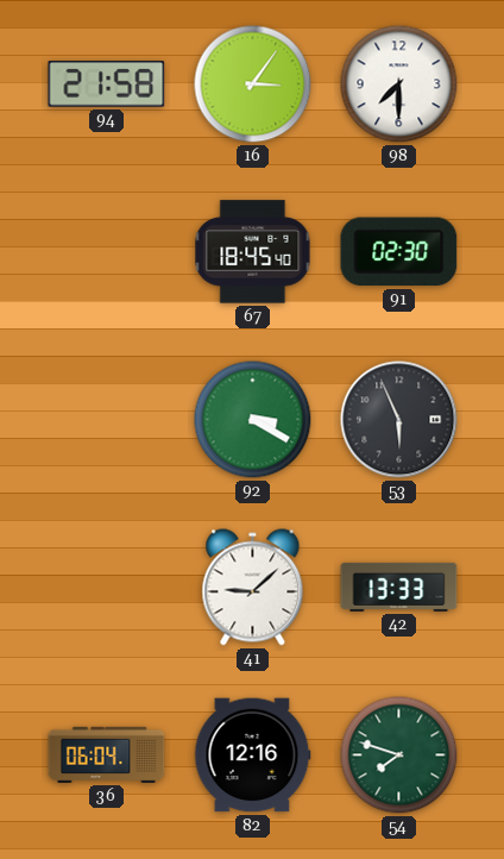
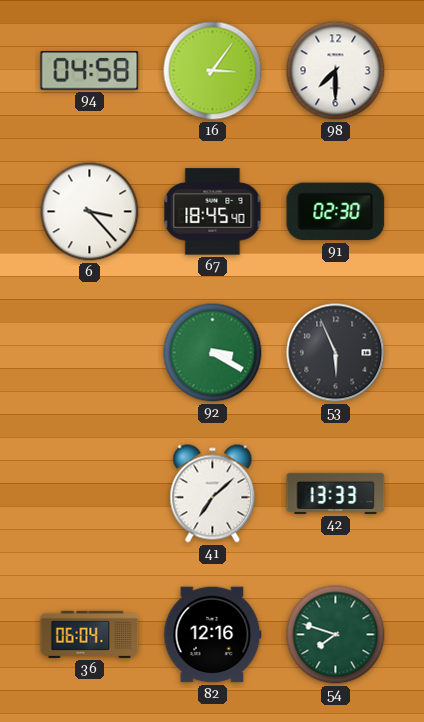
94: 21:58 -> 04:58 (90, 71)
6: none -> 3:23 (90, 212)
41: 9:08 -> 7:08 (213, 494)
